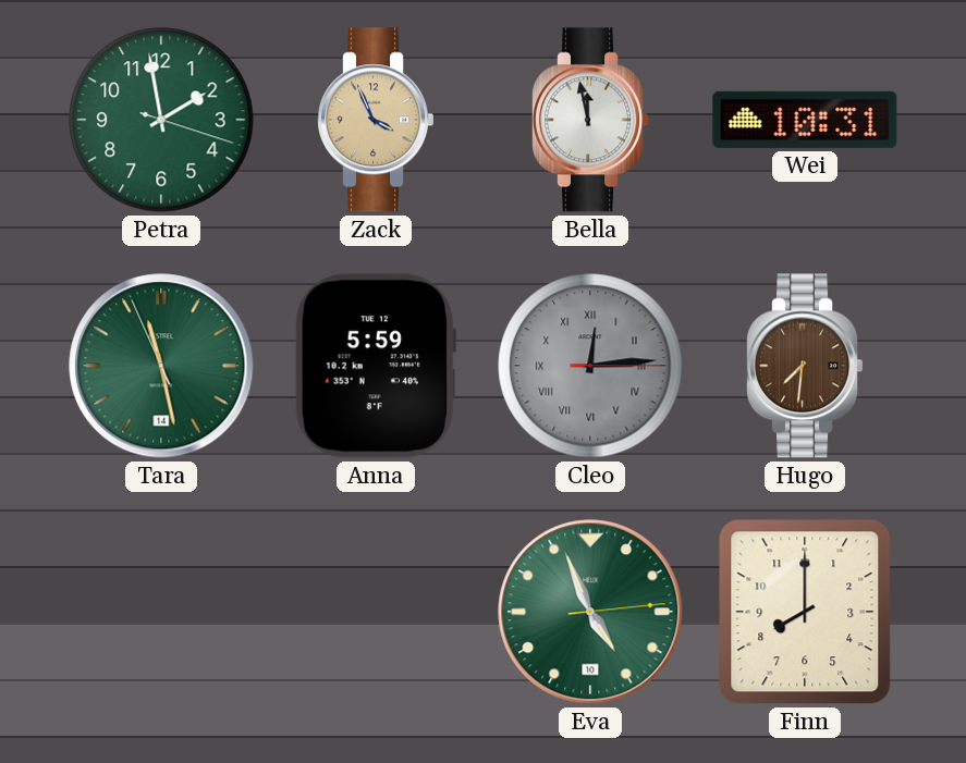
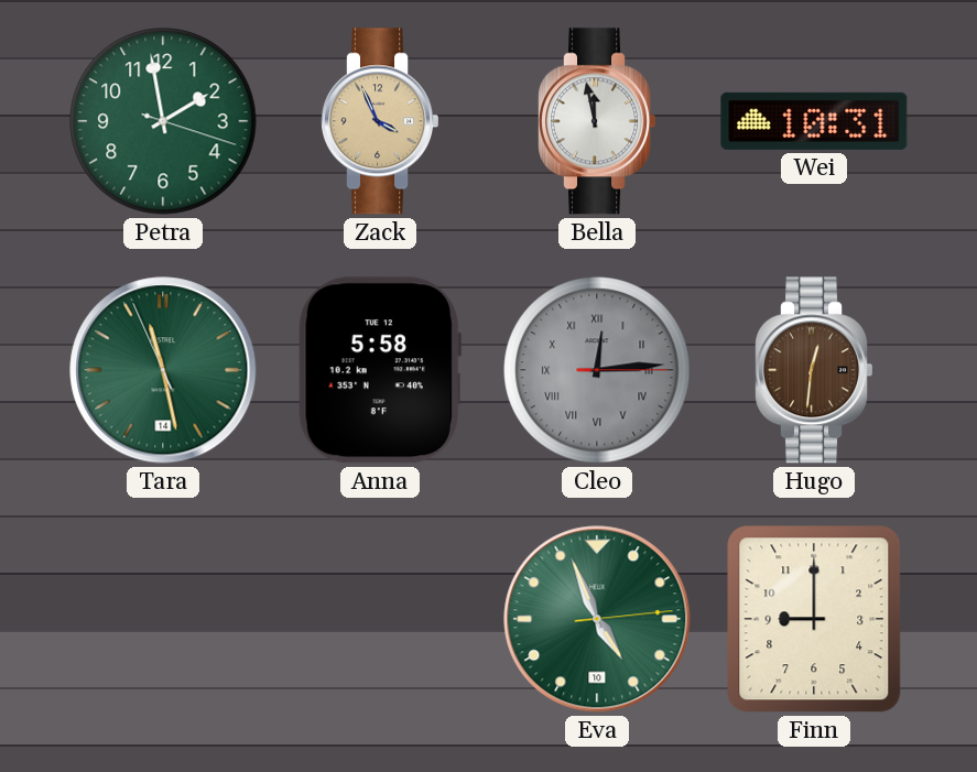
Anna: 5:59 -> 5:58 (380, 370)
Hugo: 7:31 -> 12:31 (813, 370)
Finn: 8:00 -> 9:00 (814, 619)
